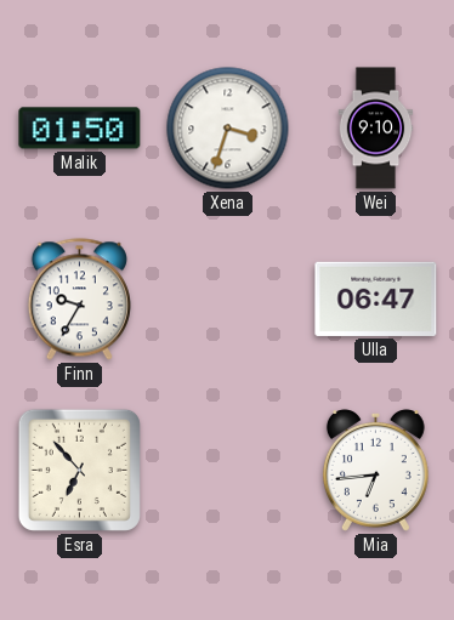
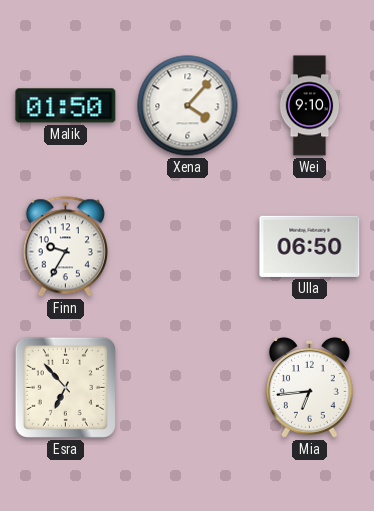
Xena: 3:33 -> 4:07 (188, 106)
Ulla: 06:47 -> 06:50 (310, 246)
